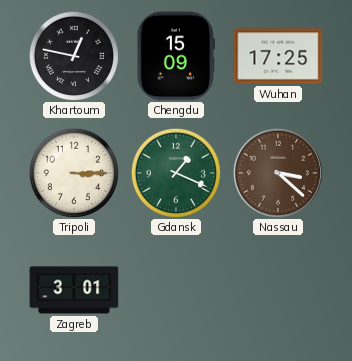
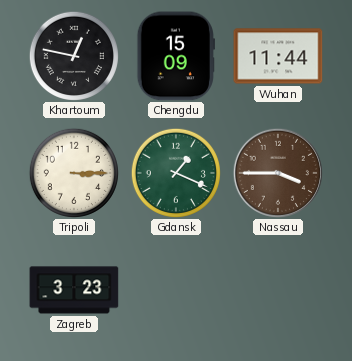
Wuhan: 17:25 -> 11:44 (278, 56)
Nassau: 3:22 -> 3:45 (278, 173)
Zagreb: 3:01 -> 3:23 (74, 290)
